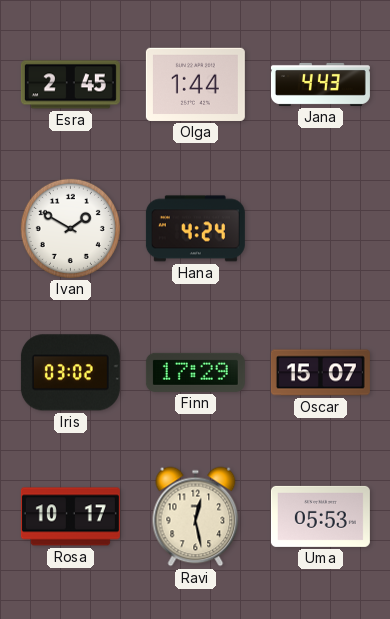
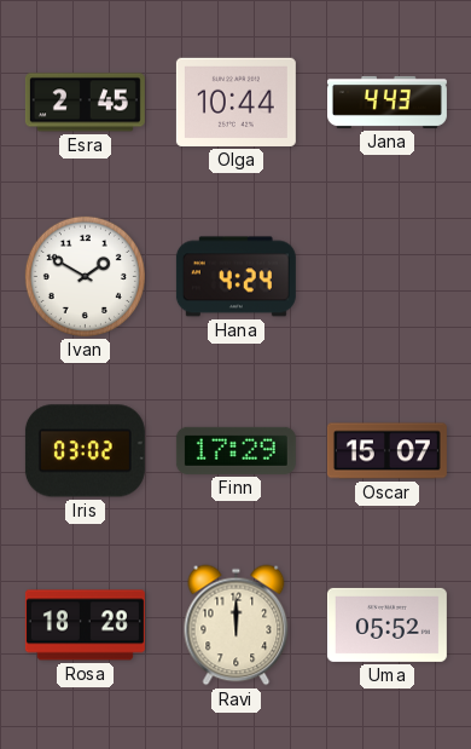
Olga: 1:44 -> 10:44 (235, 102)
Rosa: 10:17 -> 18:28 (85, 626)
Ravi: 12:28 -> 12:00 (237, 626)
Uma: 05:53 -> 05:52 (386, 624)
